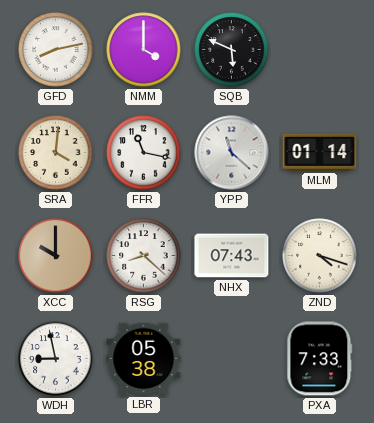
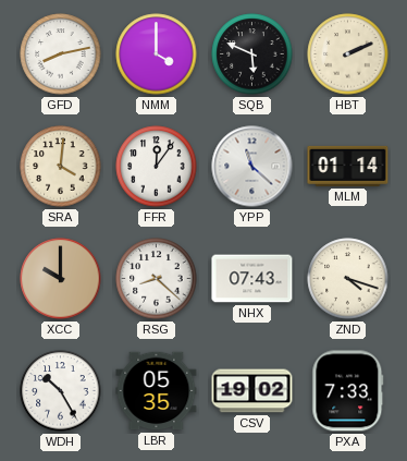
HBT: none -> 2:11 (348, 54)
FFR: 11:17 -> 12:06 (157, 167)
WDH: 8:58 -> 10:25 (61, 391)
LBR: 05:38 -> 05:35 (157, 391)
CSV: none -> 19:02 (252, 391)
